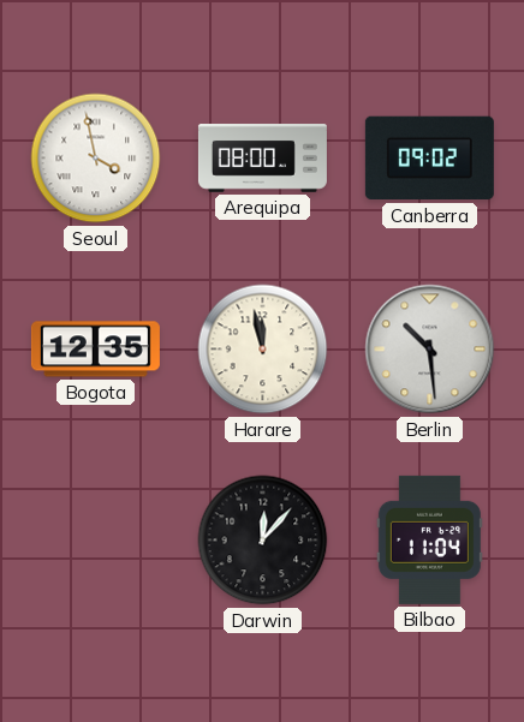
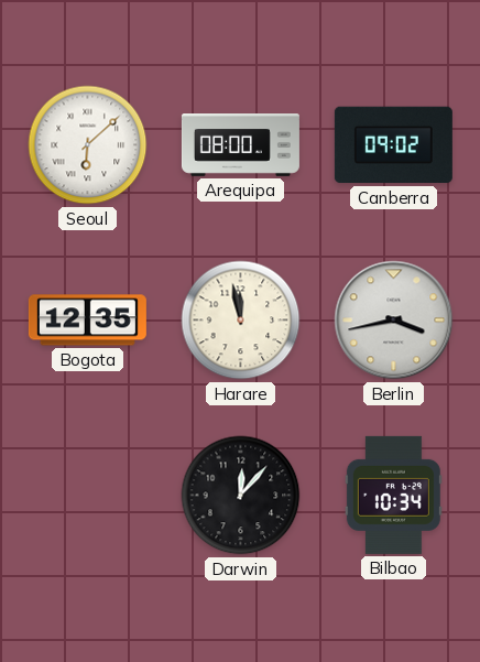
Seoul: 3:58 -> 6:08 (88, 145)
Berlin: 10:29 -> 3:43 (394, 321)
Bilbao: 11:04 -> 10:34 (393, 495)
